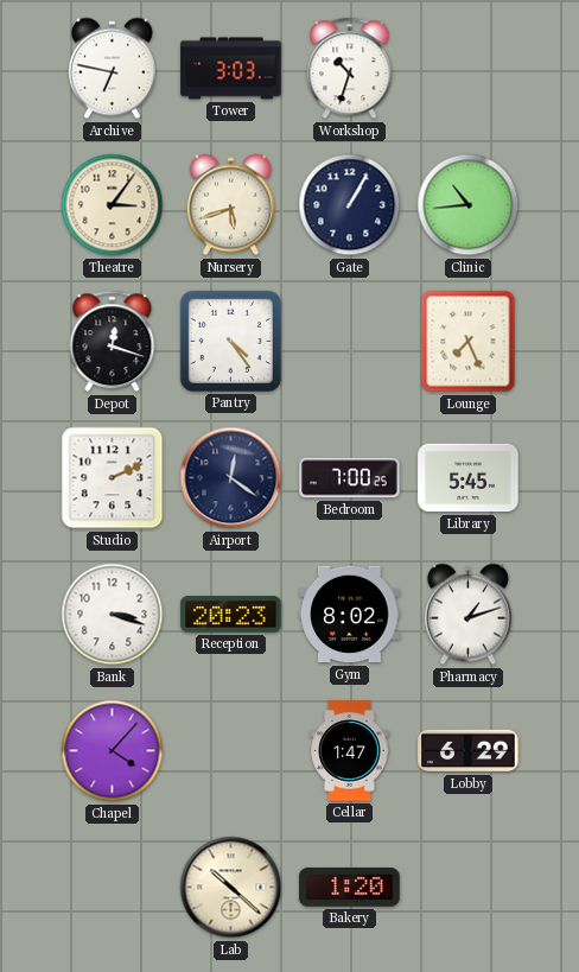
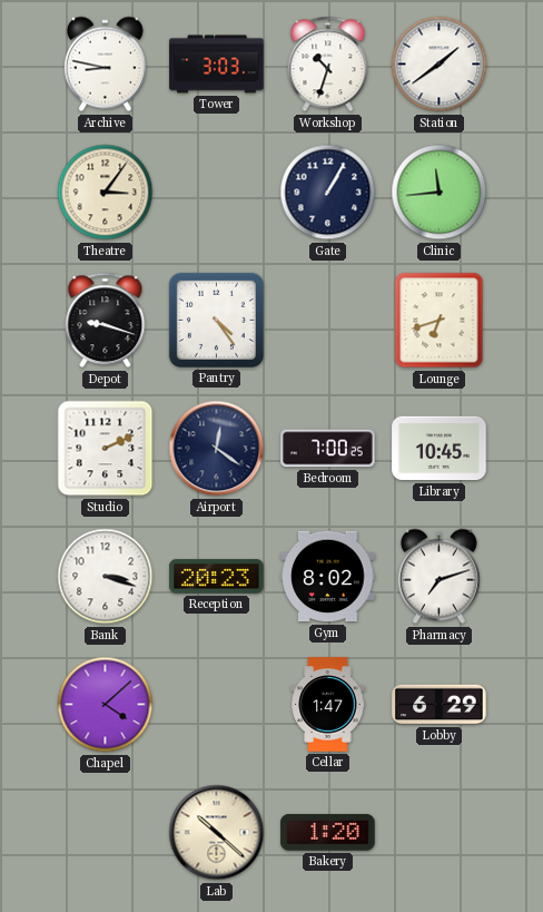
Archive: 6:47 -> 8:47 (105, 65)
Station: none -> 1:39 (440, 65)
Nursery: 5:42 -> none (230, 205)
Clinic: 10:44 -> 11:44 (440, 193)
Depot: 12:18 -> 9:18 (106, 321)
Lounge: 7:26 -> 6:42 (440, 321)
Library: 5:45 -> 10:45 (440, 449)
Pharmacy: 1:12 -> 7:12 (438, 577)
Chapel: 4:07 -> 4:08 (106, 705)
